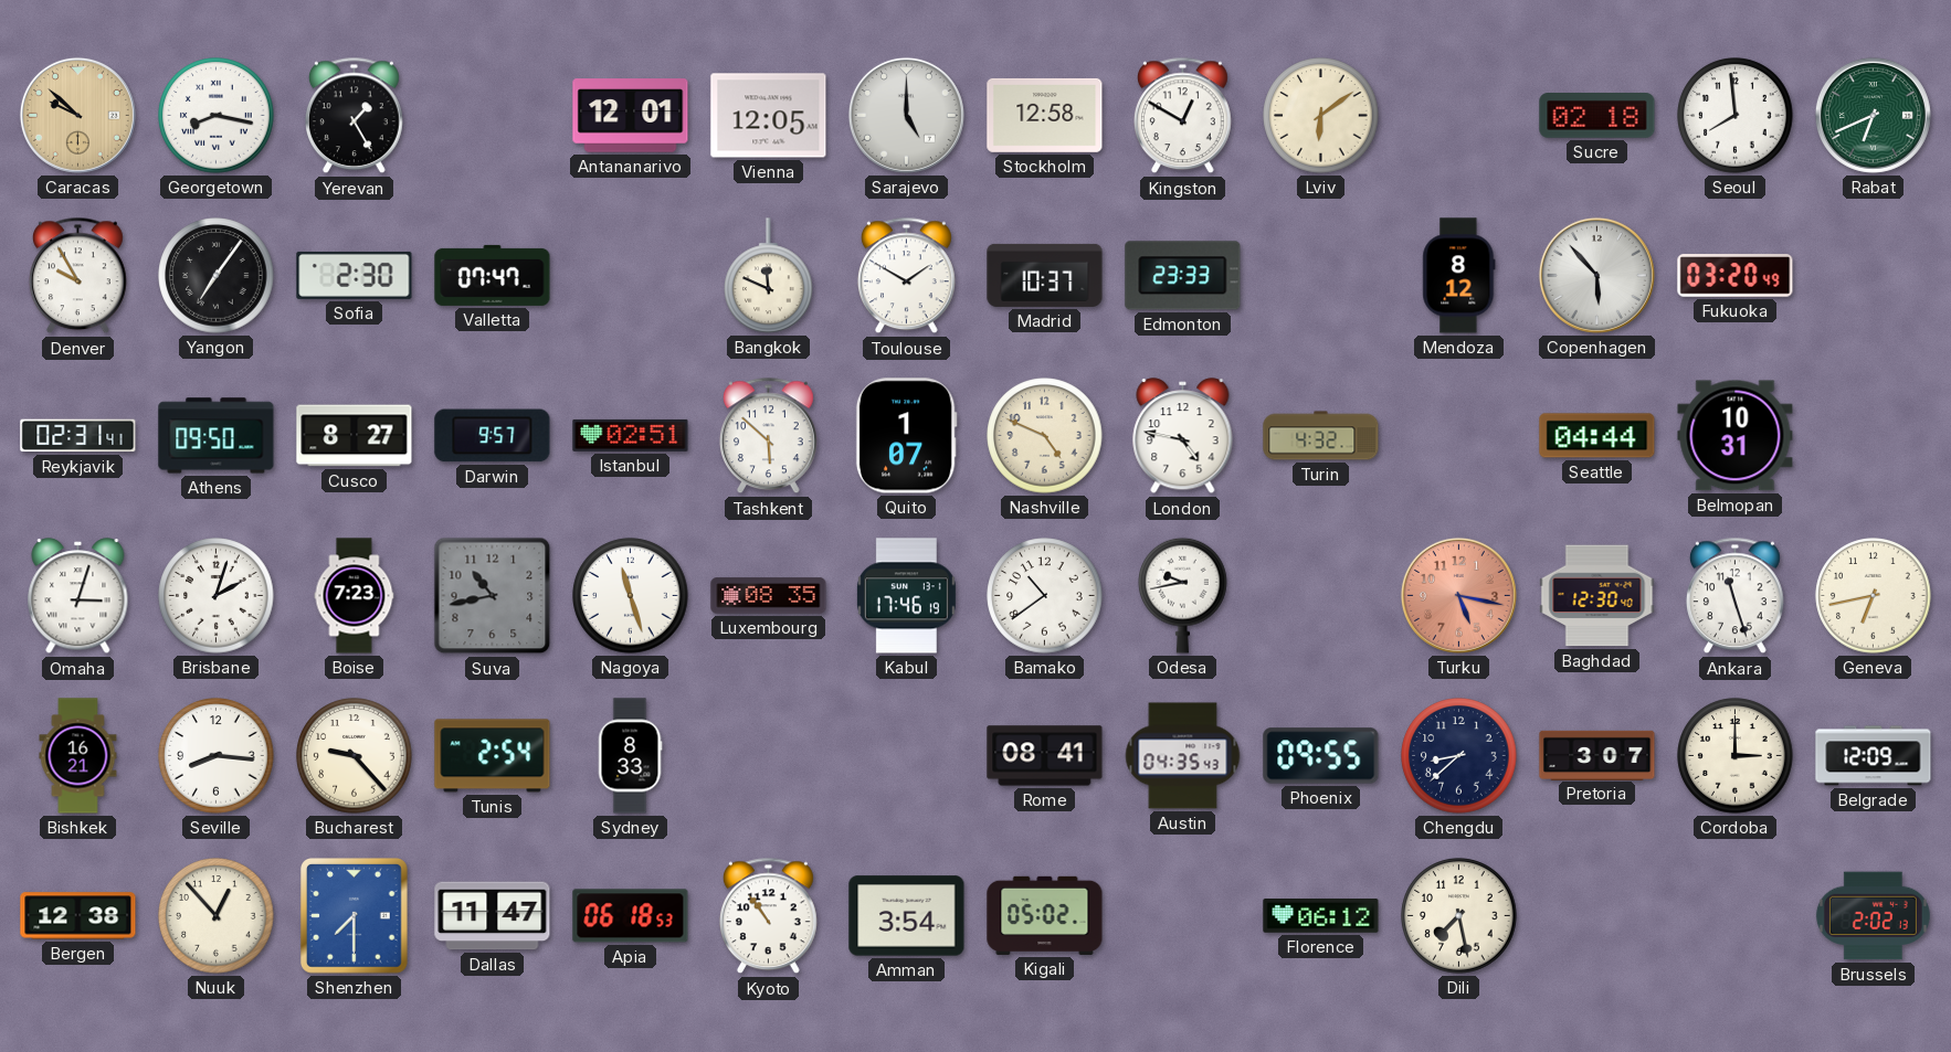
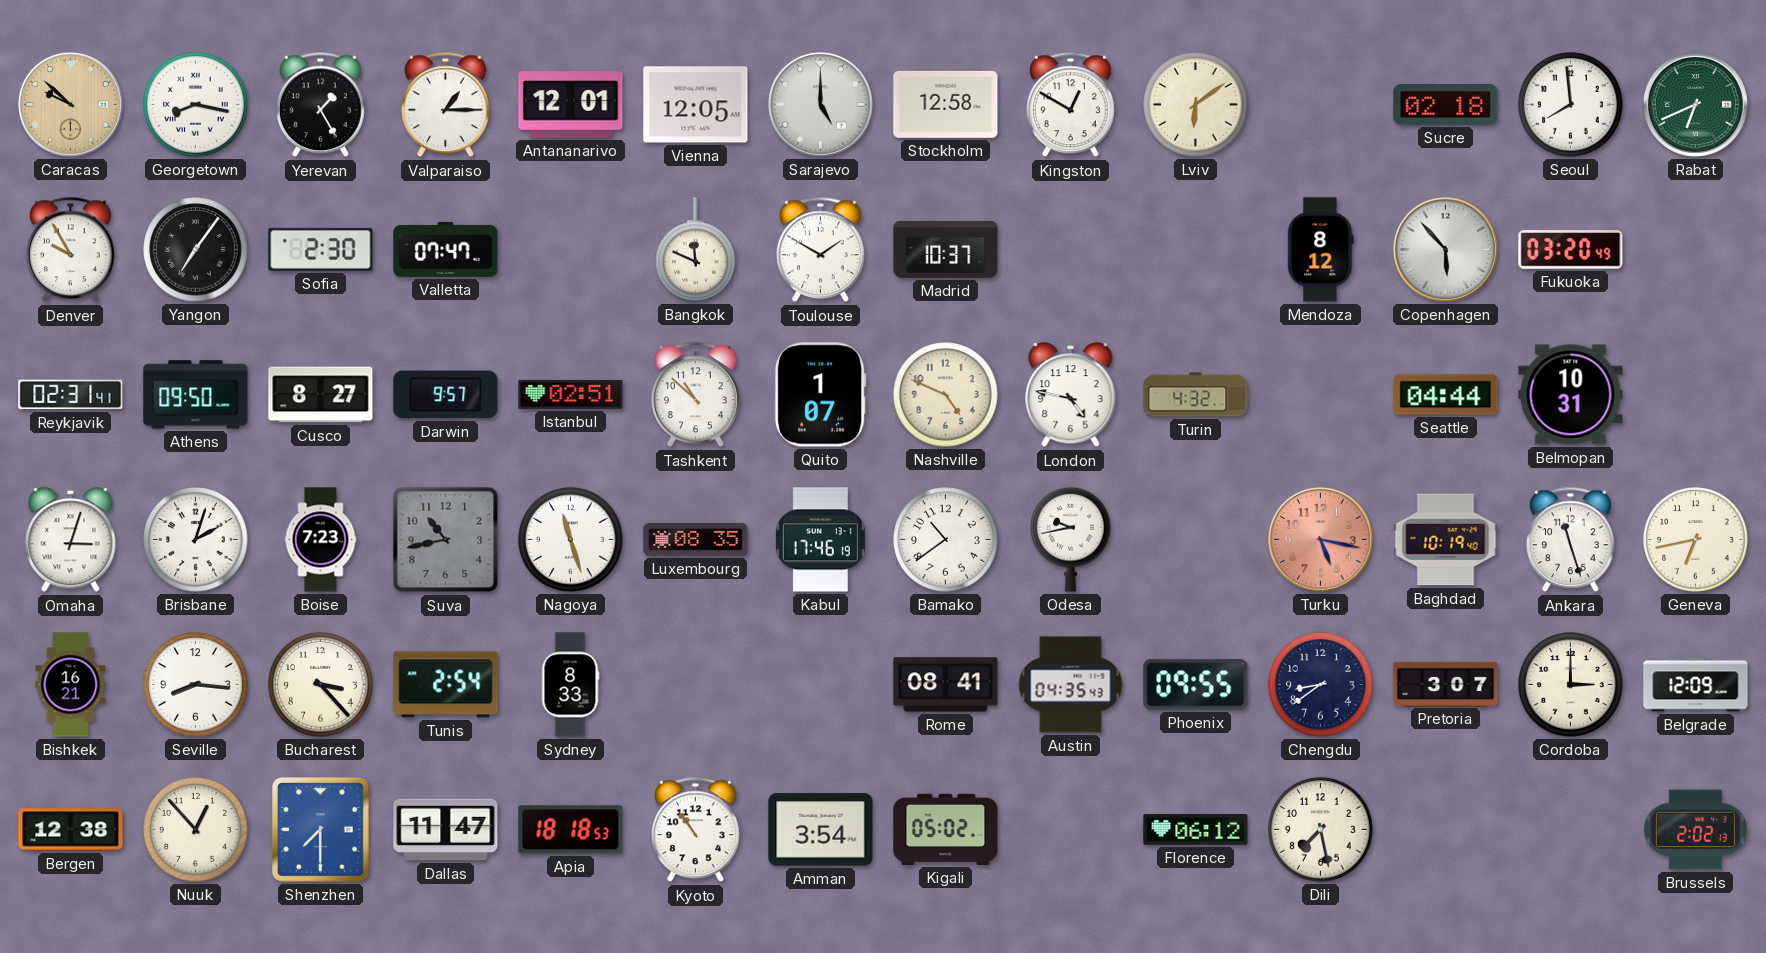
Valparaiso: none -> 1:15 (446, 105)
Edmonton: 23:33 -> none (1183, 276)
Tashkent: 5:52 -> 10:52 (696, 395)
Baghdad: 12:30 -> 10:19 (1446, 540)
Bucharest: 9:23 -> 3:23 (321, 685)
Chengdu: 8:38 -> 8:39 (1321, 685)
Apia: 06:18 -> 18:18 (571, 830)
